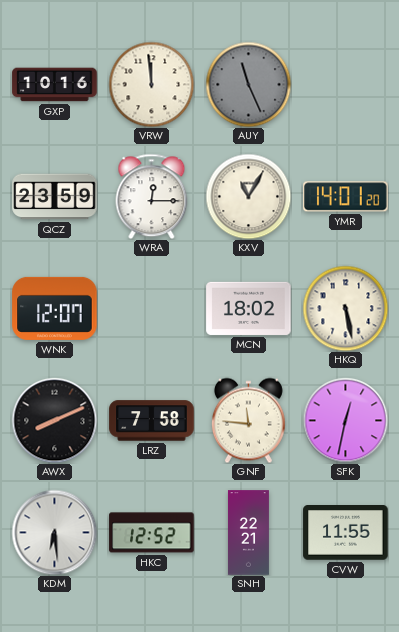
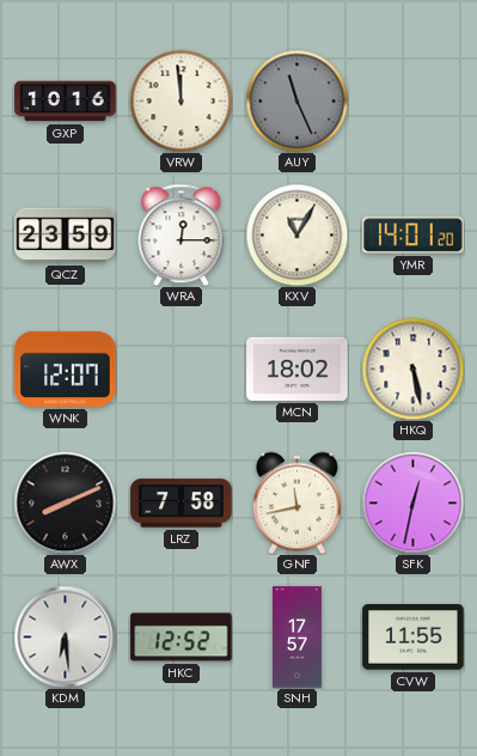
GNF: 11:46 -> 11:43 (296, 502)
SNH: 22:21 -> 17:57 (296, 638)
